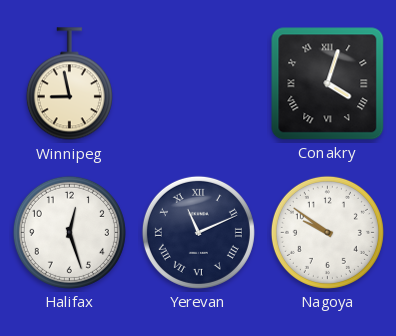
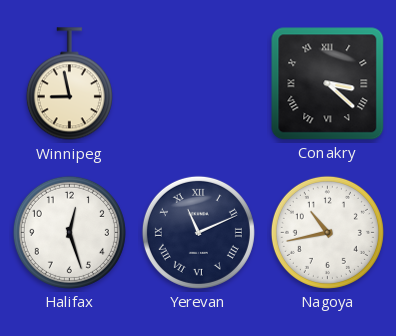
Conakry: 4:03 -> 3:22 (328, 84)
Nagoya: 9:51 -> 10:43 (327, 232)
